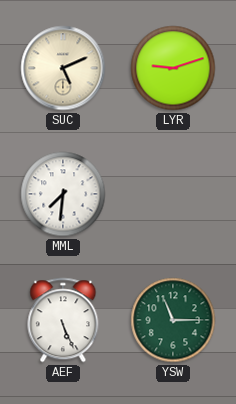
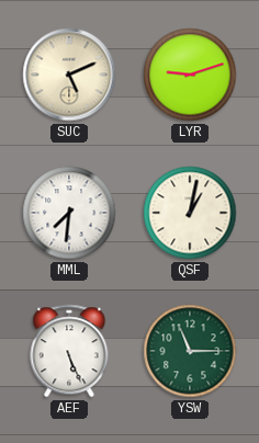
QSF: none -> 1:02 (190, 213)
